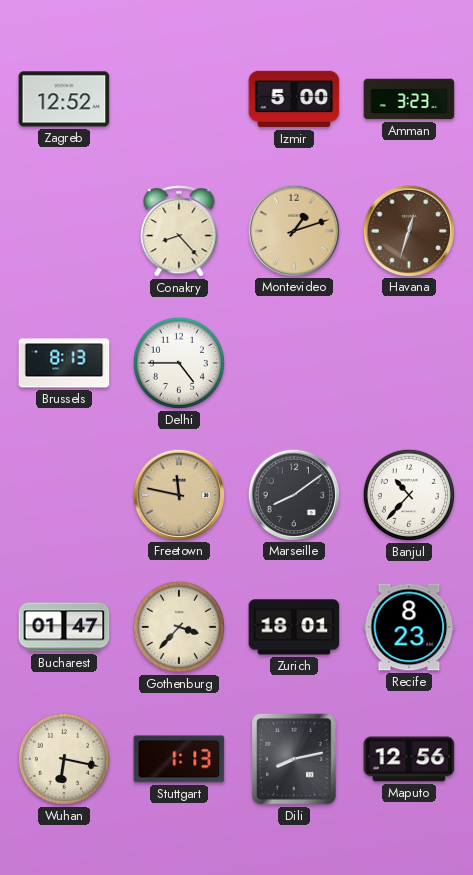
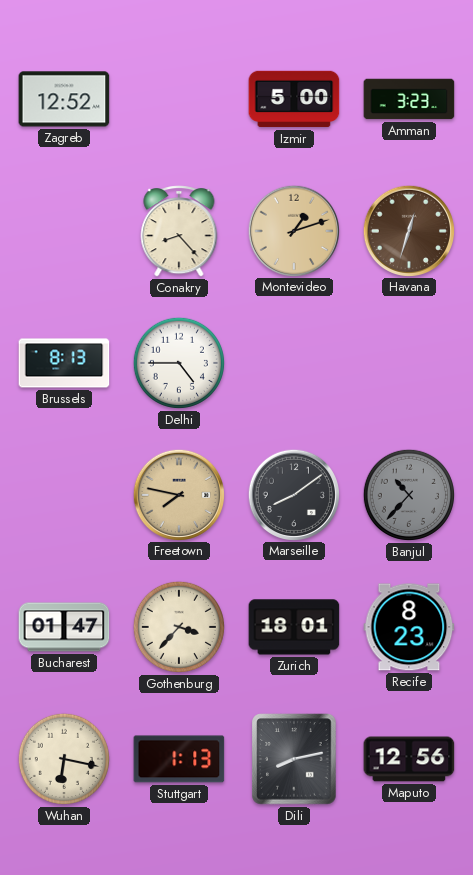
Freetown: 11:47 -> 7:47 (178, 494)
Banjul dial: white -> grey (409, 495)
